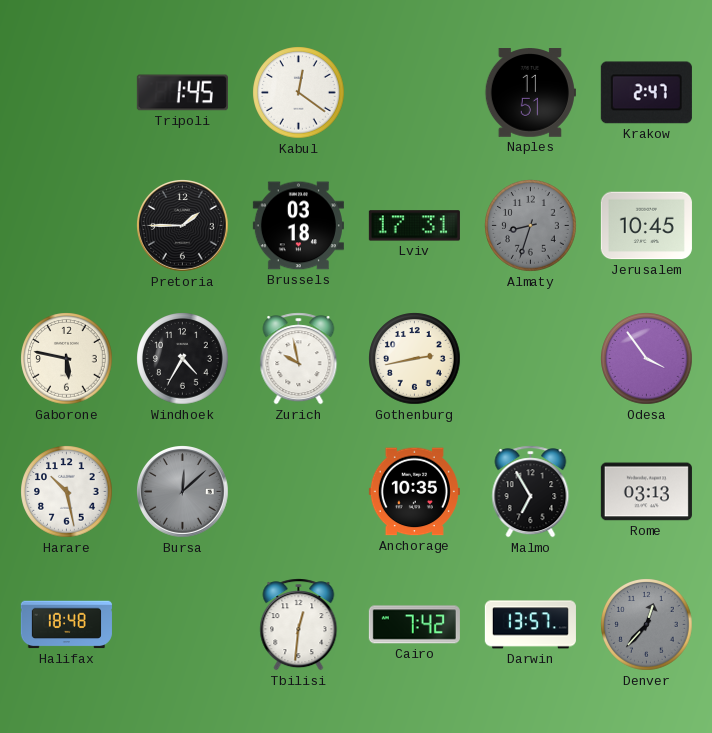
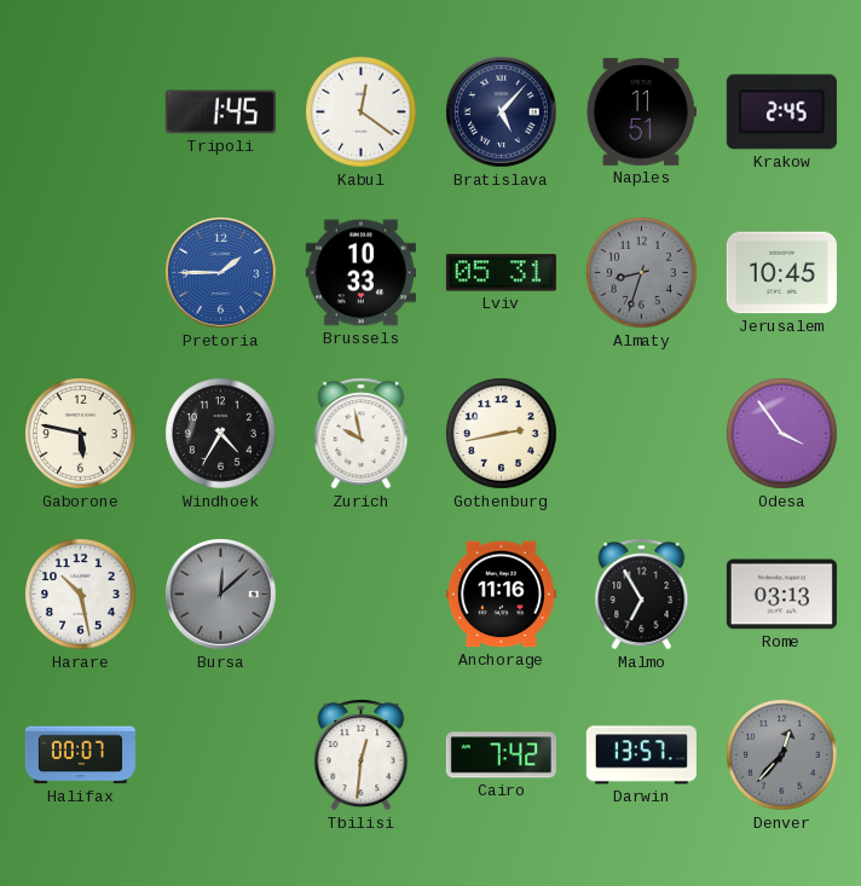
Bratislava: none -> 5:07 (502, 112)
Krakow: 2:47 -> 2:45 (781, 112)
Pretoria dial: black -> blue (221, 273)
Brussels: 03:18 -> 10:33 (360, 273)
Lviv: 17:31 -> 05:31 (501, 273)
Anchorage: 10:35 -> 11:16 (501, 595)
Halifax: 18:48 -> 00:07 (80, 755)
